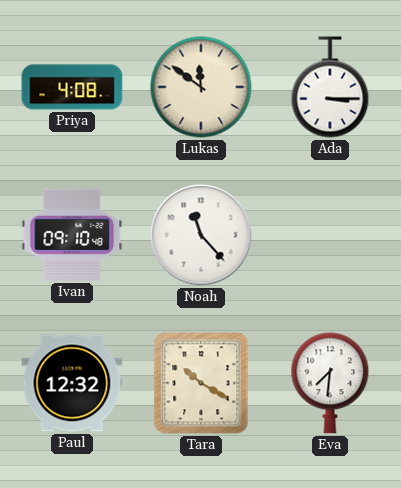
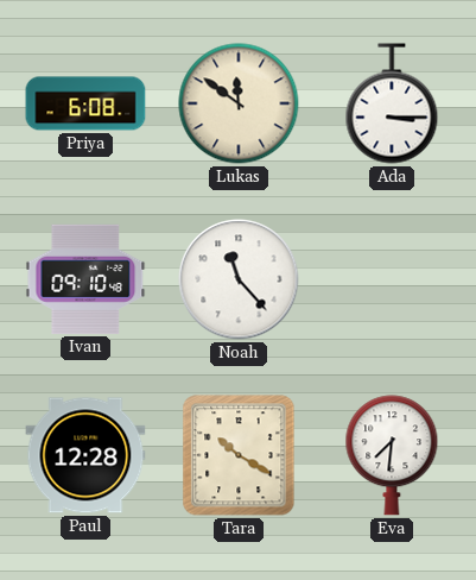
Priya: 4:08 -> 6:08 (85, 103)
Paul: 12:32 -> 12:28 (85, 455)
